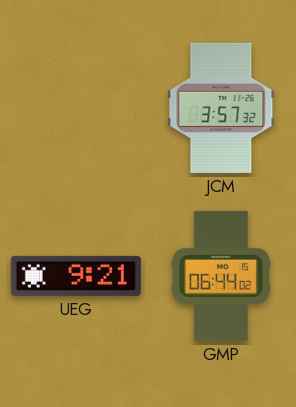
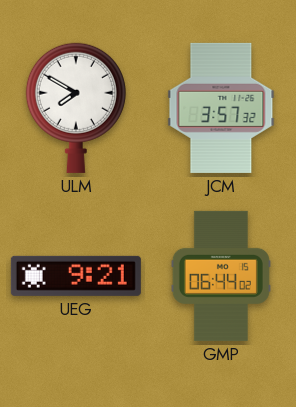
ULM: none -> 7:50 (76, 108)
